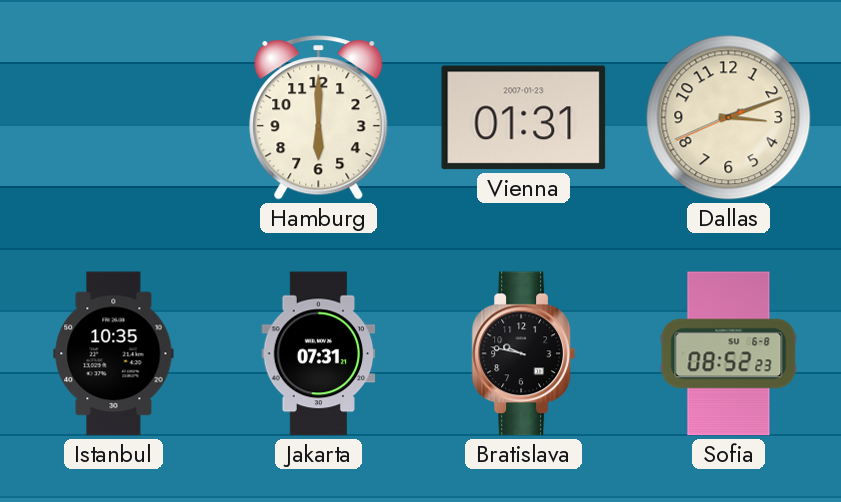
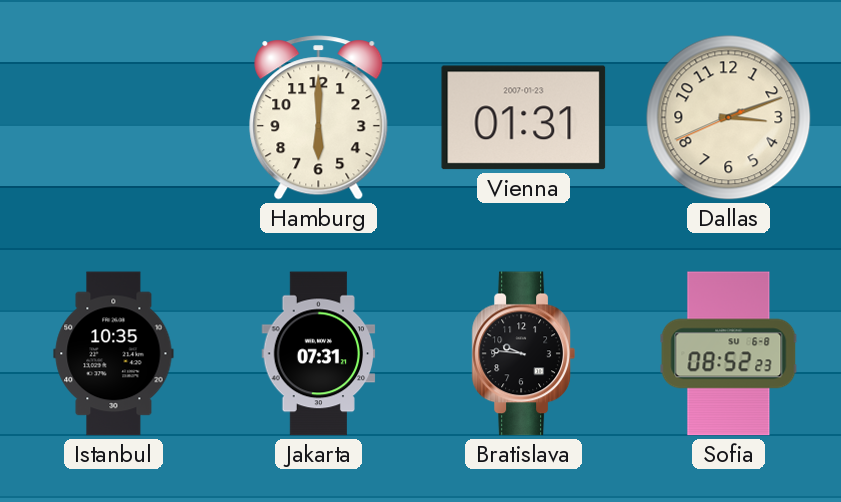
Bratislava: 9:47 -> 9:46 (523, 354)
